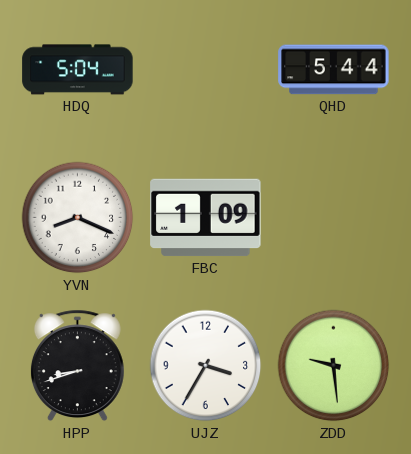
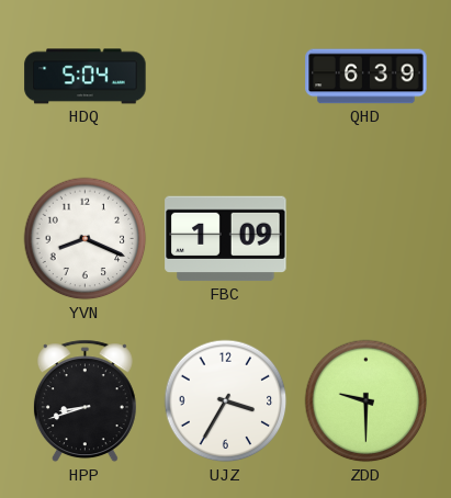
QHD: 5:44 -> 6:39 (367, 77)
ZDD: 9:29 -> 9:30 (367, 401)
